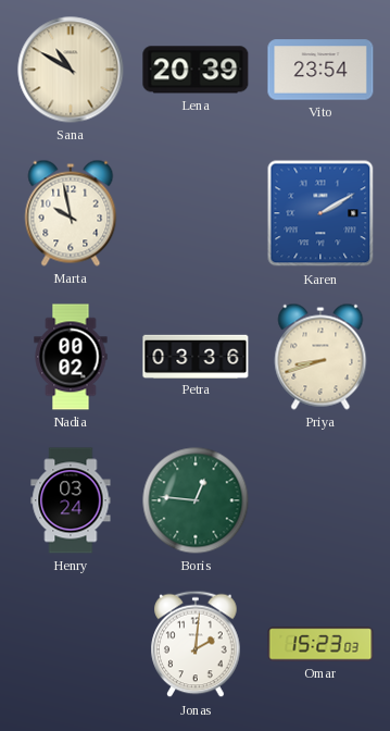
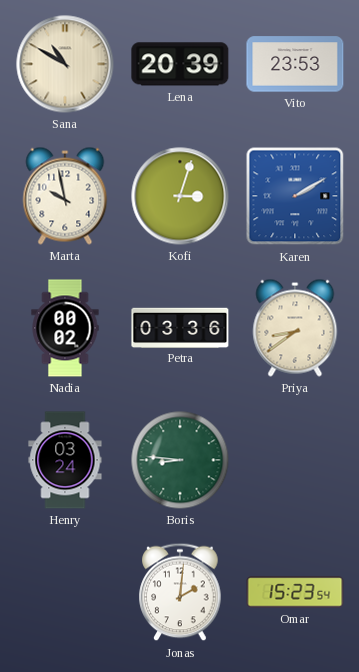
Vito: 23:54 -> 23:53 (295, 64)
Kofi: none -> 3:03 (180, 196)
Priya: 8:42 -> 8:39 (295, 328)
Boris: 12:46 -> 8:46 (180, 460)
Omar: 15:23:03 -> 15:23:54 (295, 592)
